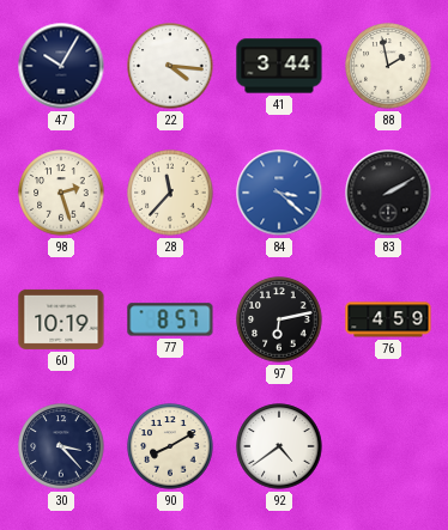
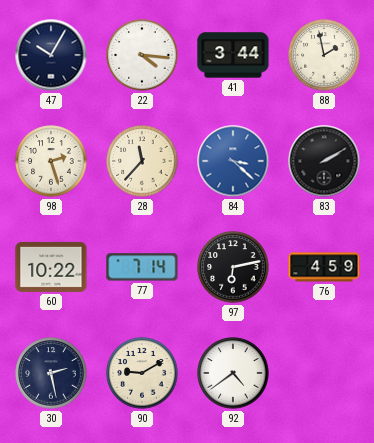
60: 10:19 -> 10:22 (51, 267)
77: 8:57 -> 7:14 (142, 267)
30: 3:23 -> 2:28 (51, 373)
90: 8:10 -> 9:10 (142, 373)
